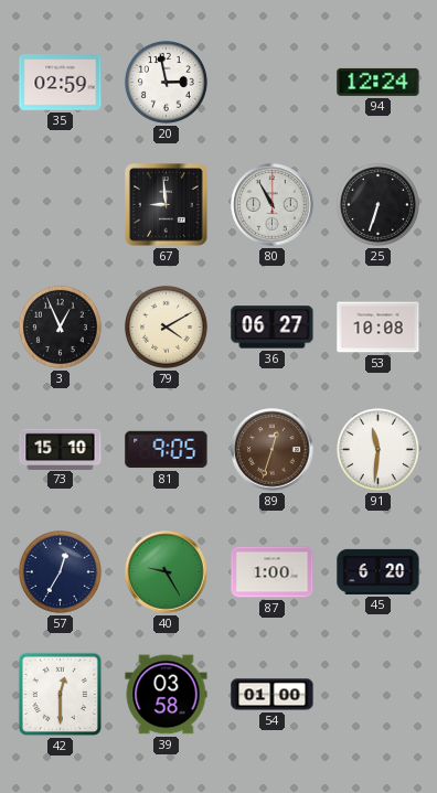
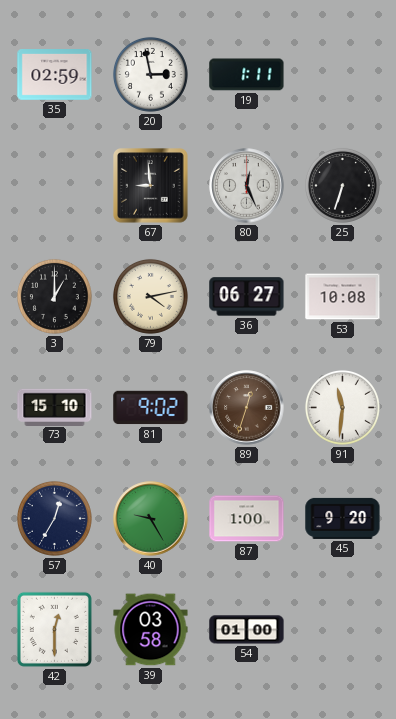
19: none -> 1:11 (247, 75)
94: 12:24 -> none (379, 82)
80: 10:55 -> 12:26 (247, 186)
3: 12:56 -> 1:00 (54, 296)
79: 4:10 -> 4:13 (150, 296)
81: 9:05 -> 9:02 (151, 408)
45: 6:20 -> 9:20 (343, 518)
